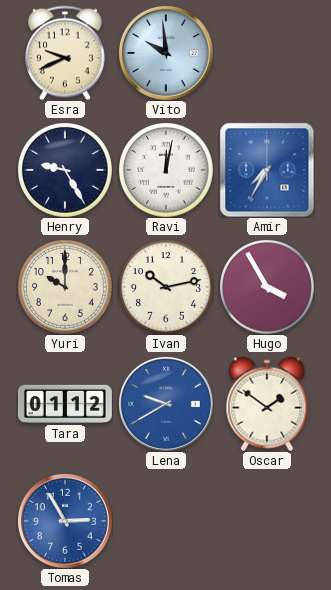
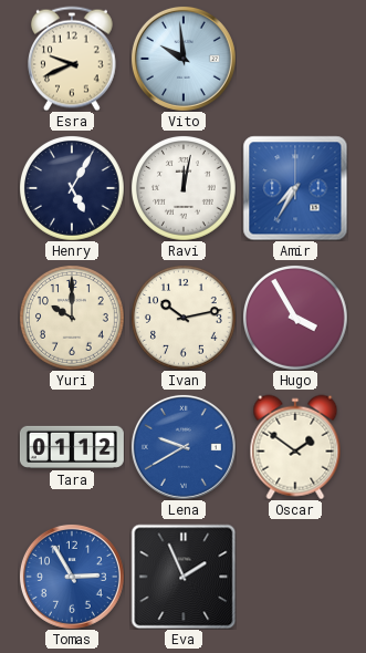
Henry: 9:25 -> 5:05 (72, 188)
Eva: none -> 1:56 (184, 577)
